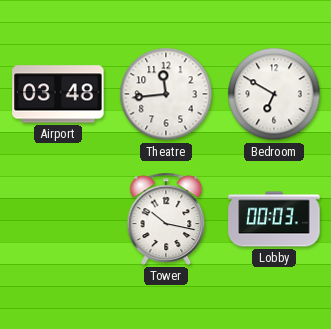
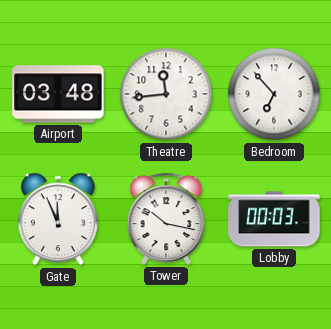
Bedroom: 6:50 -> 6:53 (274, 94)
Gate: none -> 11:56 (58, 219)
